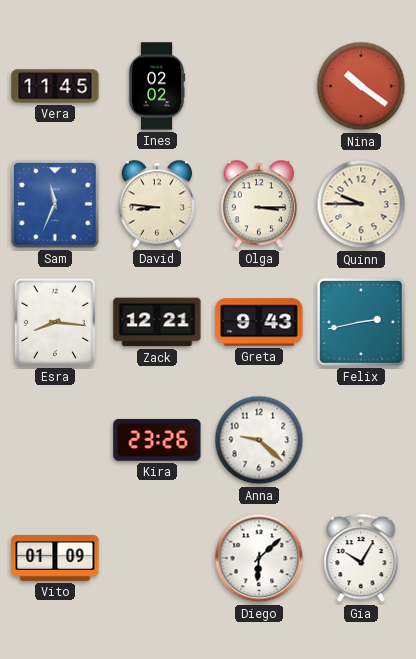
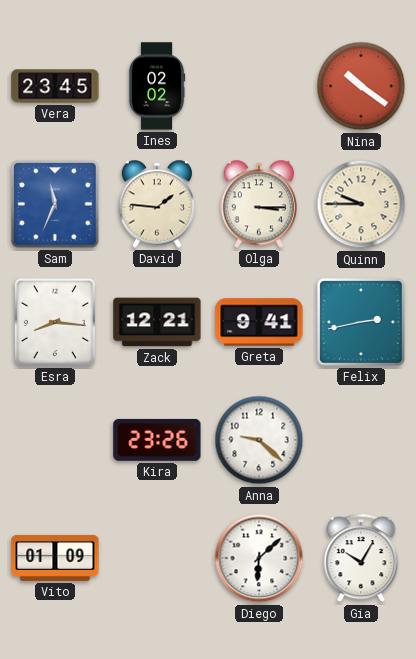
Vera: 11:45 -> 23:45 (55, 86)
David: 8:46 -> 1:46 (156, 204)
Greta: 9:43 -> 9:41 (259, 322)
